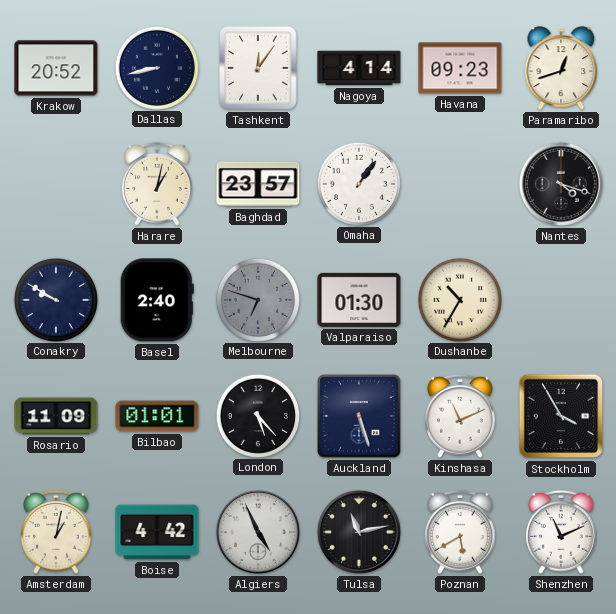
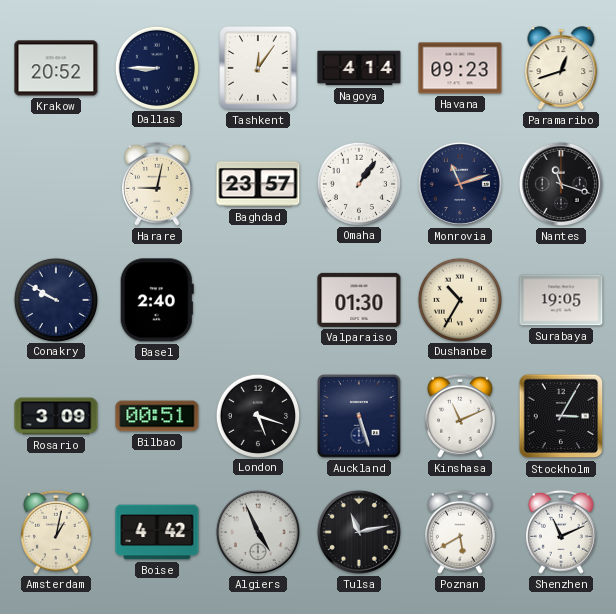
Dallas: 8:43 -> 8:45 (156, 67)
Harare: 1:02 -> 9:02 (158, 184)
Monrovia: none -> 11:12 (460, 184)
Nantes: 4:18 -> 11:18 (561, 184)
Melbourne: 6:48 -> none (257, 299)
Surabaya: none -> 19:05 (561, 300)
Rosario: 11:09 -> 3:09 (56, 416)
Bilbao: 01:01 -> 00:51 (157, 416)
London: 5:23 -> 5:18 (257, 415)
Stockholm: 3:55 -> 3:05 (561, 416)
